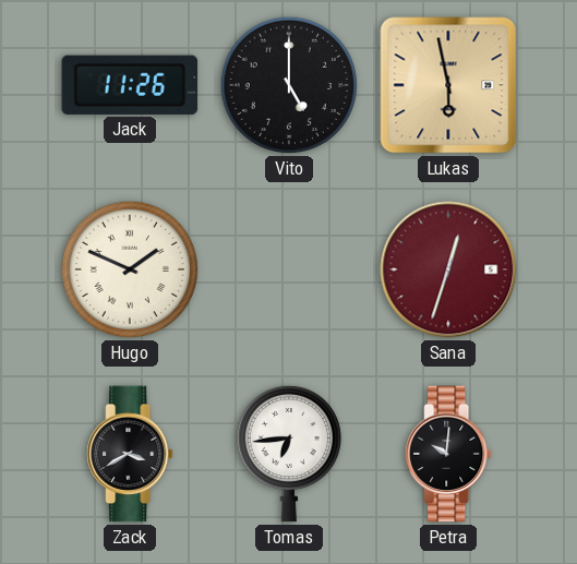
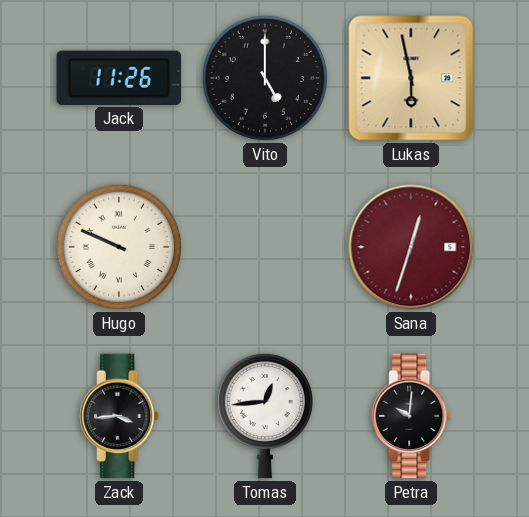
Hugo: 1:49 -> 9:49 (119, 247)
Zack: 3:40 -> 3:44 (119, 416)
Tomas: 6:44 -> 12:44 (265, 416)
